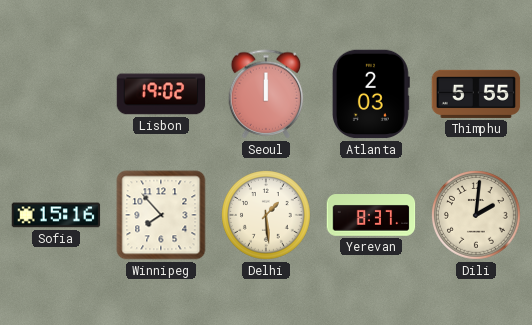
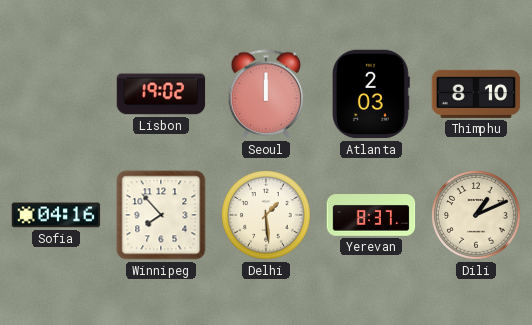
Thimphu: 5:55 -> 8:10 (476, 94)
Sofia: 15:16 -> 04:16 (56, 215)
Dili: 2:01 -> 1:11 (477, 216)
